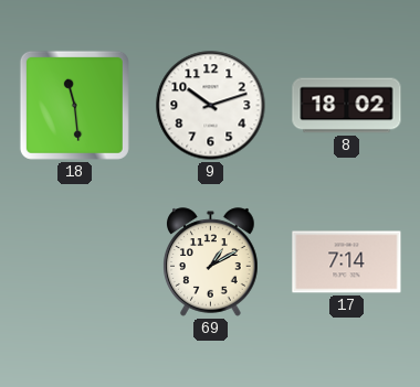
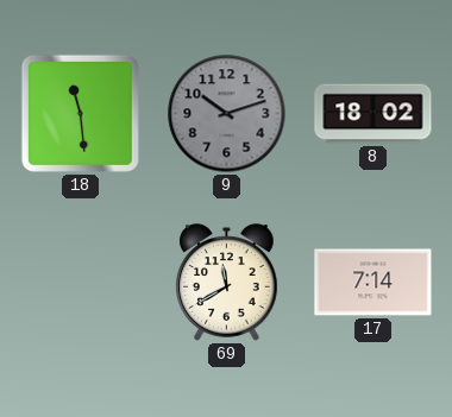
9 dial: white -> grey (227, 114)
69: 1:10 -> 11:40 (227, 283)
